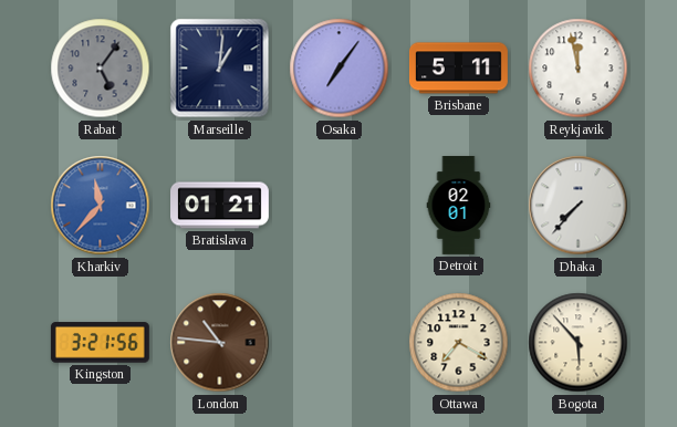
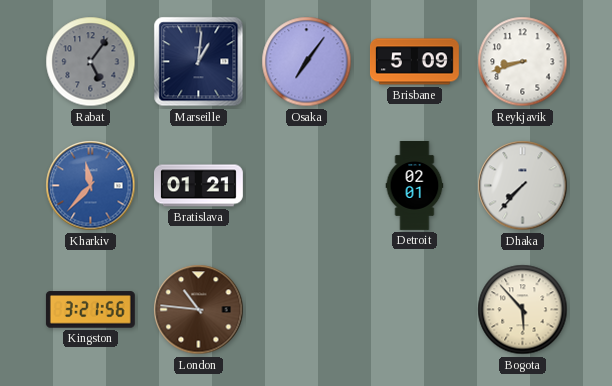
Brisbane: 5:11 -> 5:09 (414, 62)
Reykjavik: 11:58 -> 8:42 (523, 62)
Ottawa: 7:20 -> none (459, 343)
